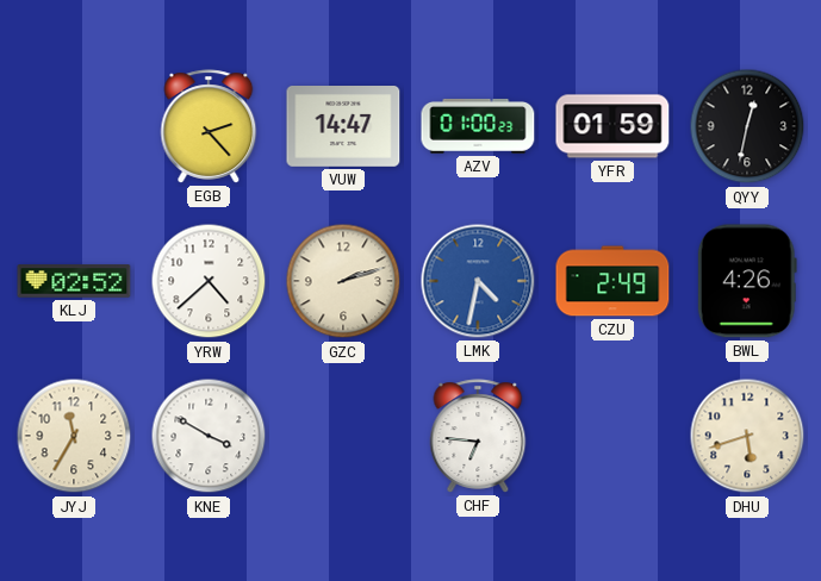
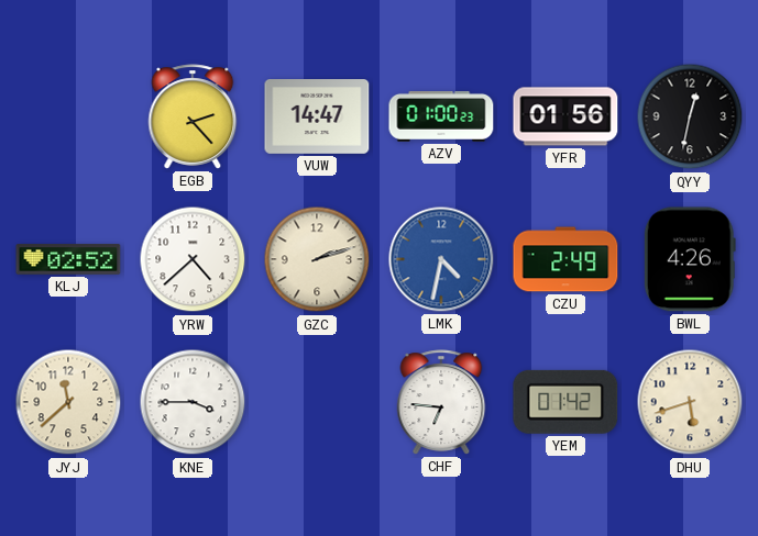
YFR: 01:59 -> 01:56 (565, 116)
JYJ: 11:35 -> 11:38 (68, 402)
KNE: 3:50 -> 3:45 (193, 402)
YEM: none -> 01:42 (565, 402)
